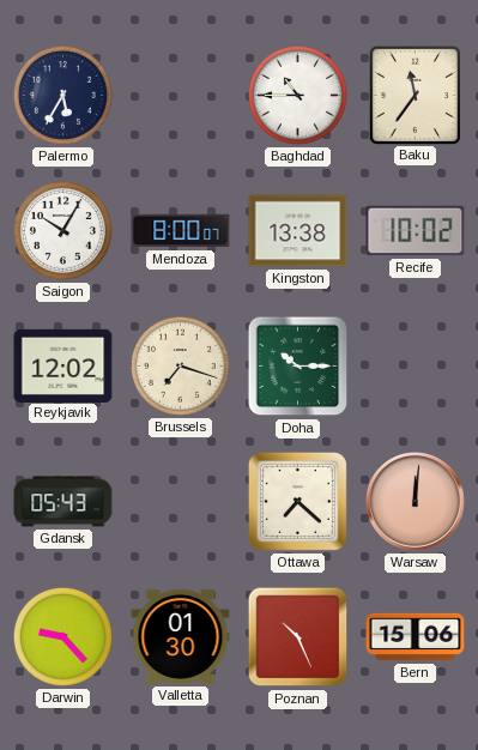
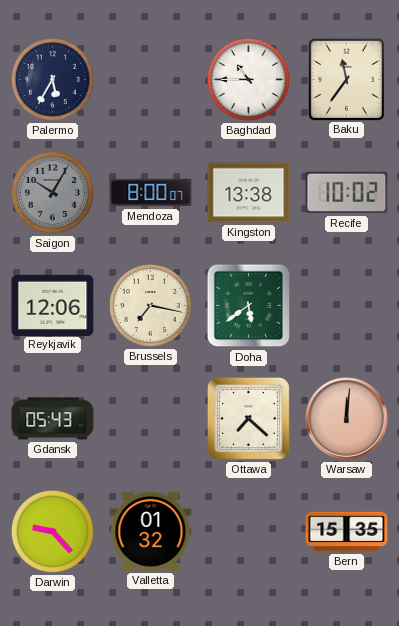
Saigon dial: white -> grey (52, 192)
Reykjavik: 12:02 -> 12:06 (53, 305)
Brussels: 7:18 -> 7:17 (150, 305)
Doha: 10:15 -> 5:39 (249, 306)
Valletta: 01:30 -> 01:32 (151, 531)
Poznan: 10:26 -> none (298, 637)
Bern: 15:06 -> 15:35 (347, 532)
